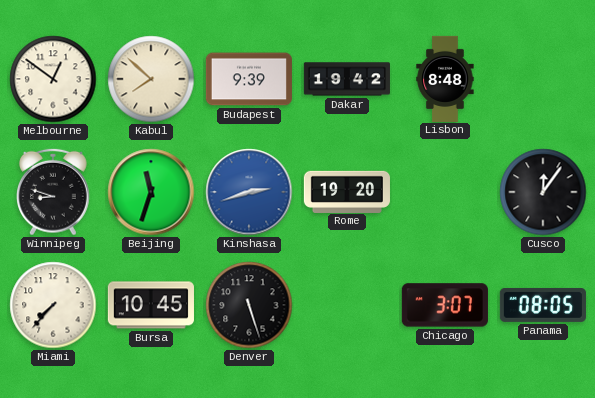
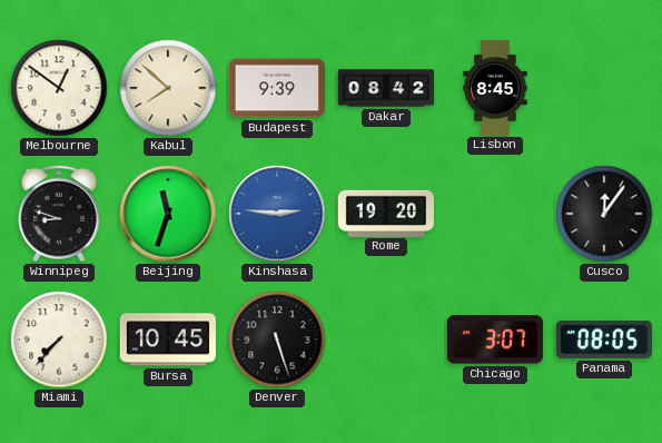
Dakar: 19:42 -> 08:42 (386, 88)
Lisbon: 8:48 -> 8:45 (495, 87)
Kinshasa: 2:42 -> 2:46 (277, 214)
